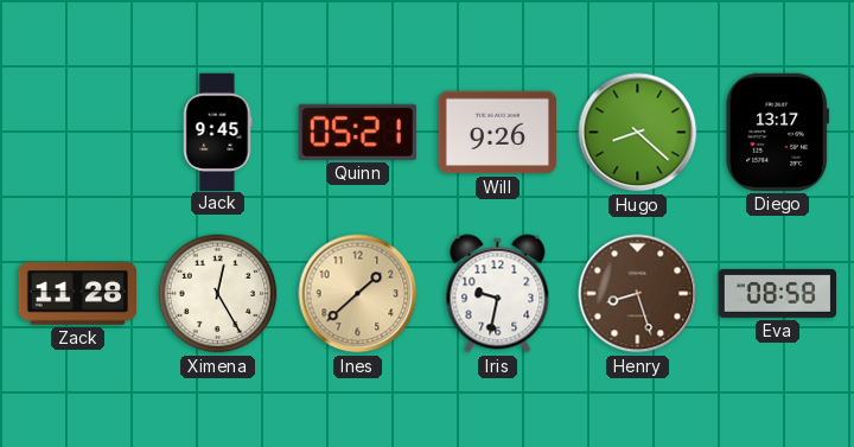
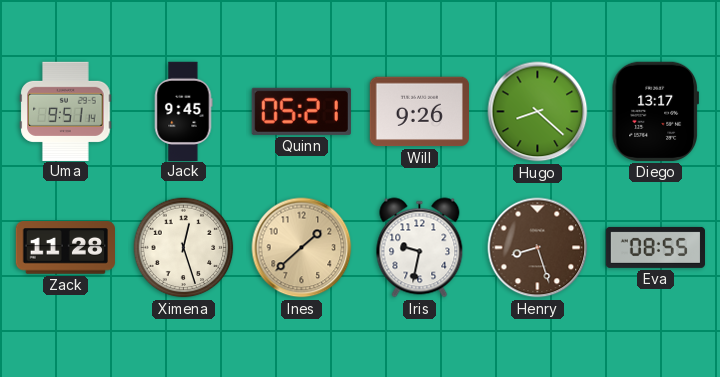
Uma: none -> 9:51 (66, 111)
Ximena: 12:25 -> 12:27 (184, 248)
Eva: 08:58 -> 08:55 (655, 247)
